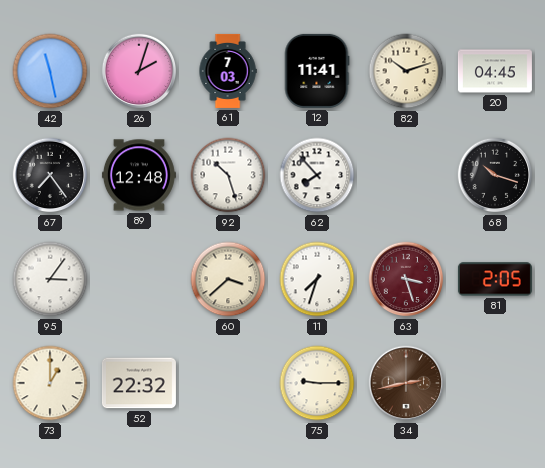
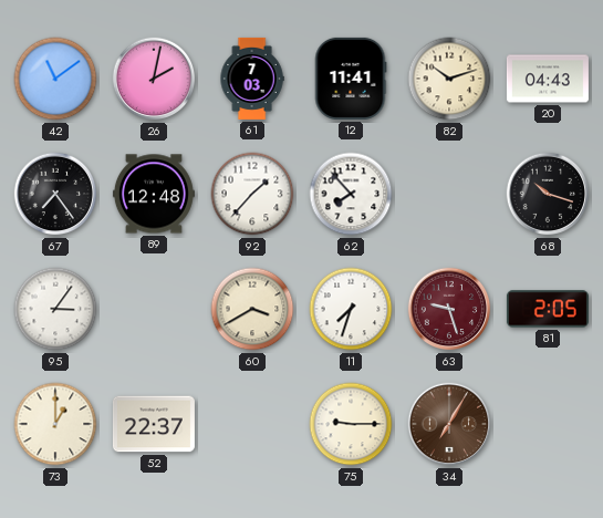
42: 11:28 -> 11:09 (55, 79)
26: 2:03 -> 2:02 (154, 79)
20: 04:45 -> 04:43 (548, 79)
92: 10:27 -> 1:37 (252, 194)
60: 3:38 -> 3:40 (252, 309)
63: 3:27 -> 9:27 (449, 309)
52: 22:32 -> 22:37 (154, 424)
34: 2:43 -> 7:05 (449, 424)
